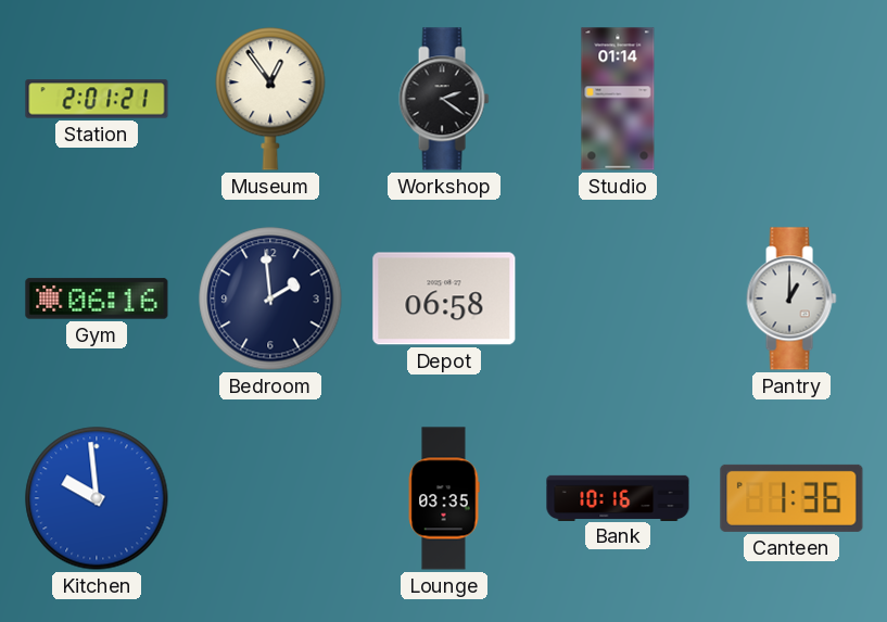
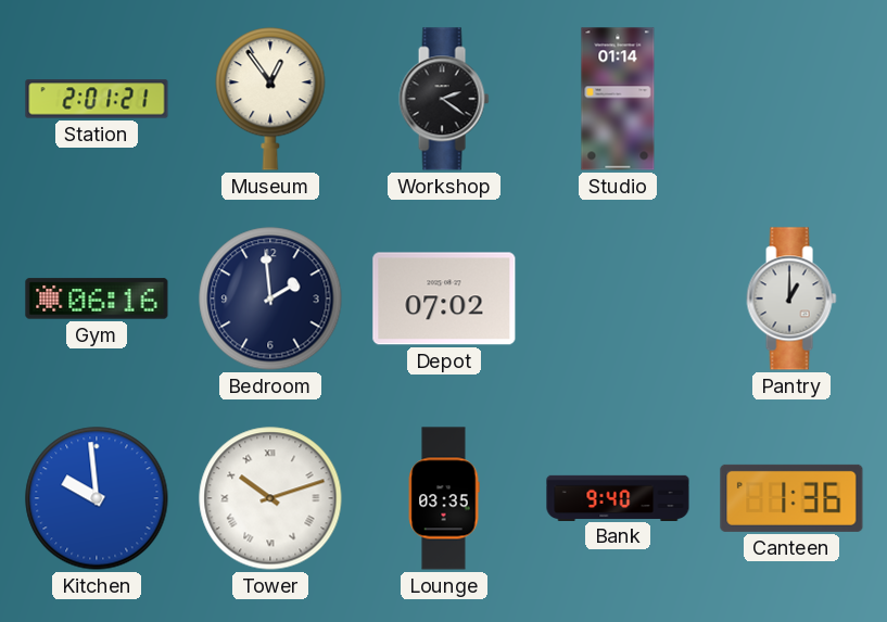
Depot: 06:58 -> 07:02 (444, 299)
Tower: none -> 10:12 (270, 498)
Bank: 10:16 -> 9:40 (618, 497)
